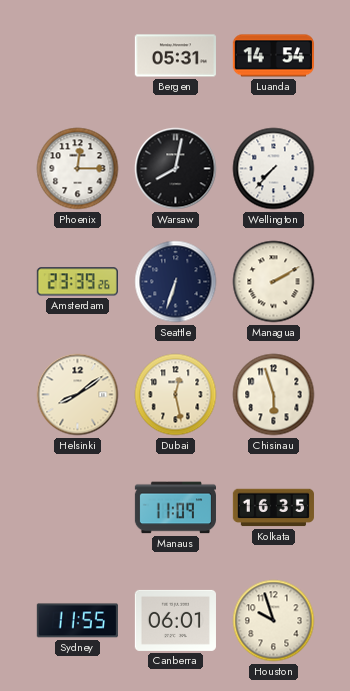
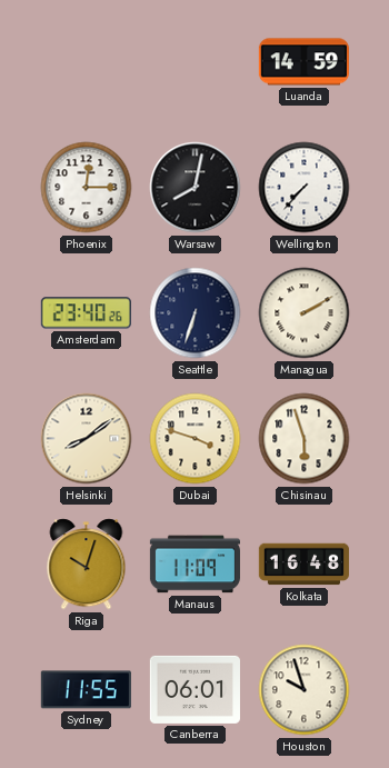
Bergen: 05:31 -> none (175, 56)
Luanda: 14:54 -> 14:59 (303, 62)
Amsterdam: 23:39 -> 23:40 (86, 313)
Dubai: 12:28 -> 3:48 (196, 439)
Riga: none -> 10:03 (87, 565)
Kolkata: 16:35 -> 16:48 (303, 565)
